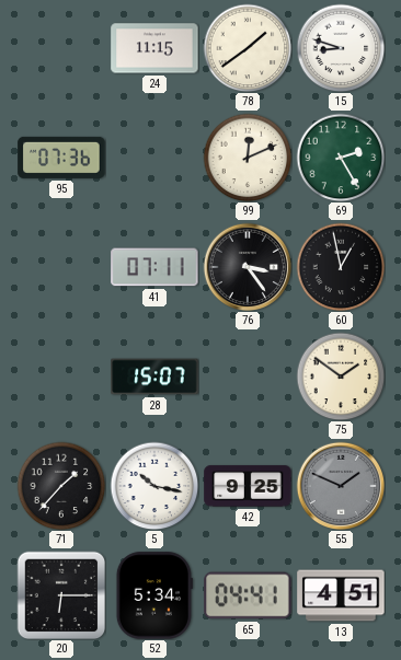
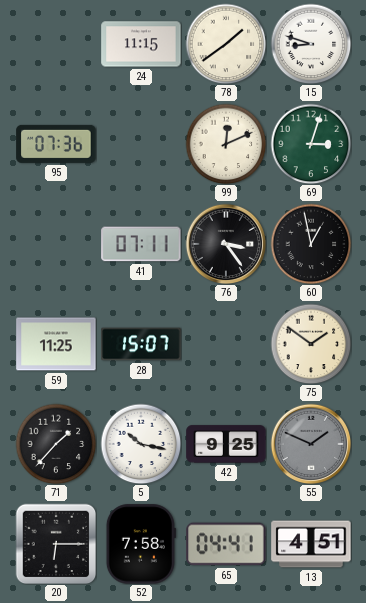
69: 2:25 -> 3:03 (311, 144)
59: none -> 11:25 (56, 344)
52: 5:34 -> 7:58 (141, 544)
